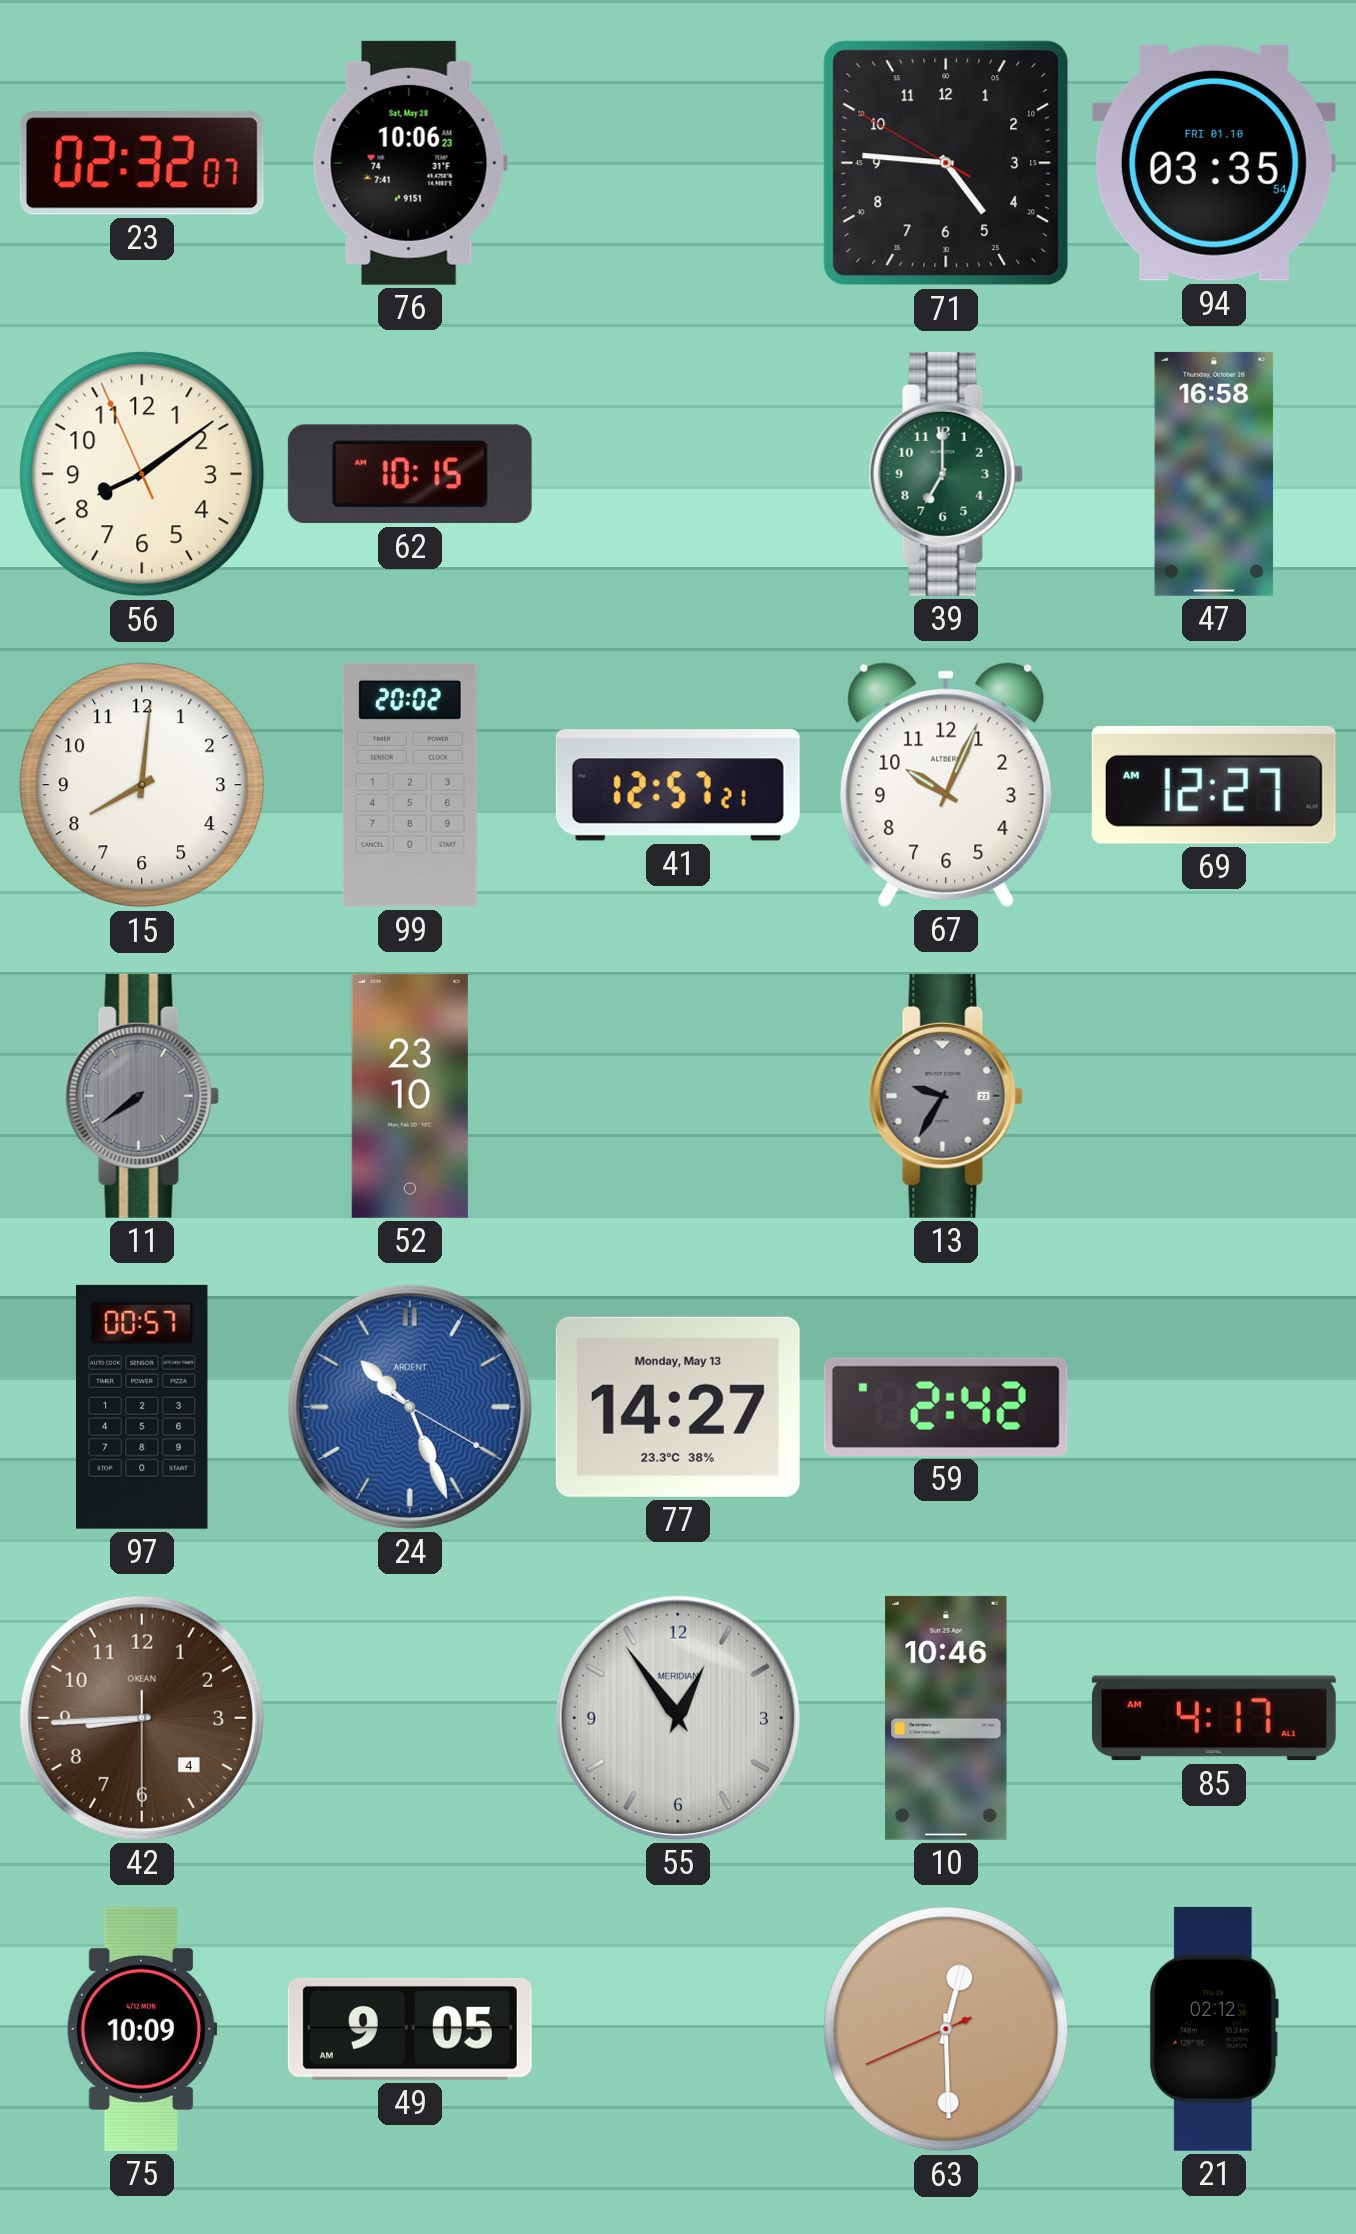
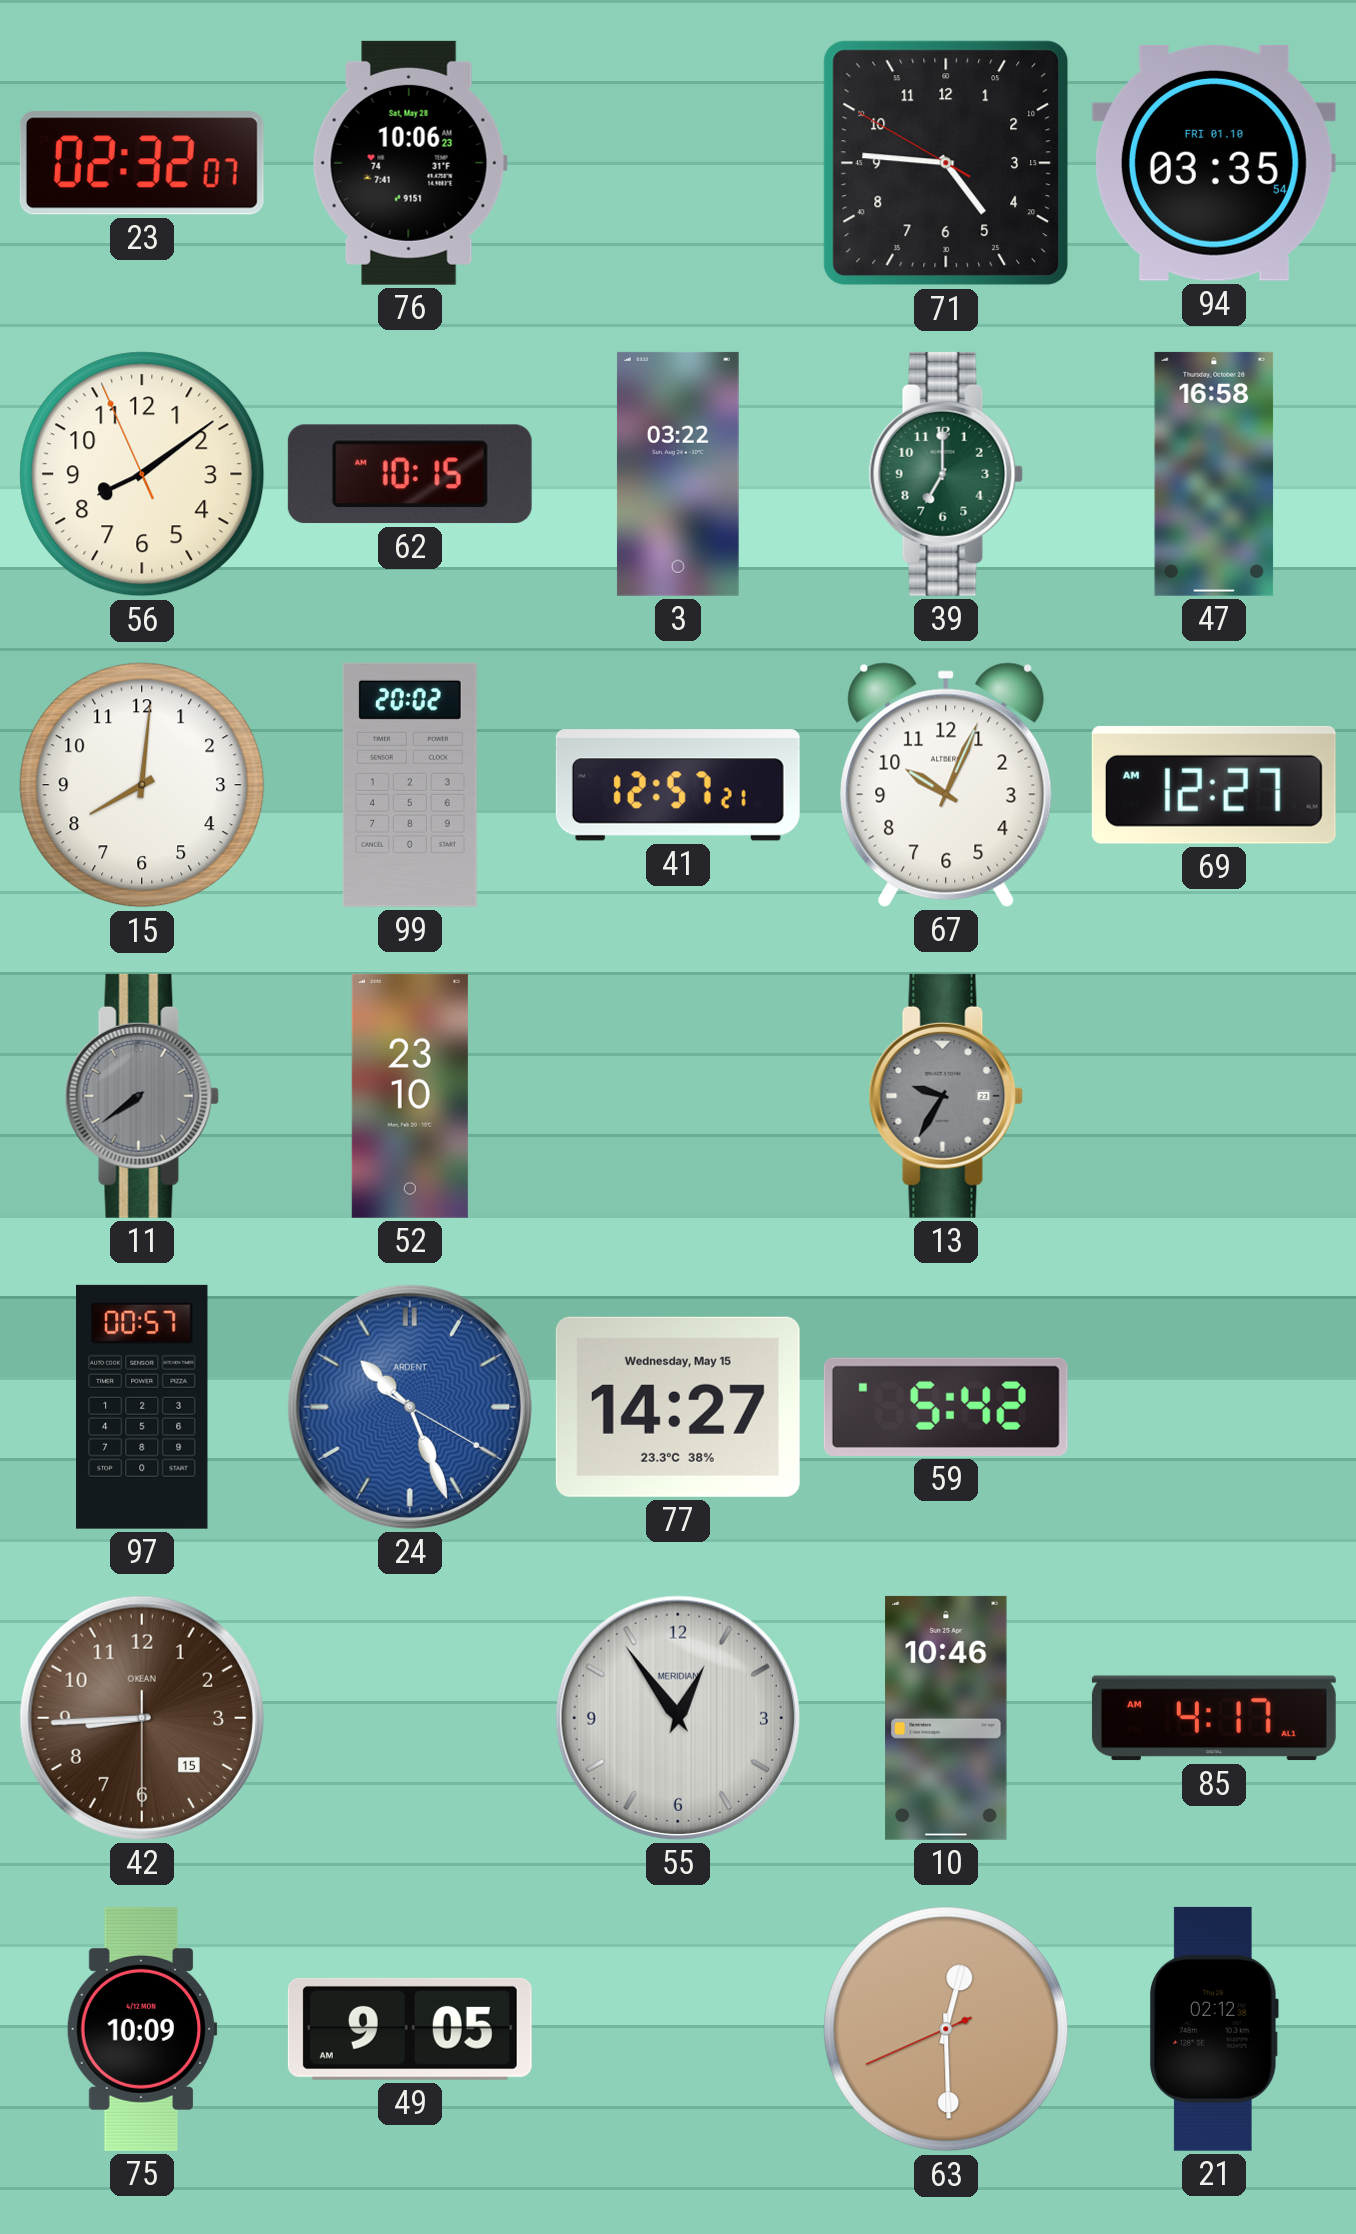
3: none -> 03:22 (678, 474)
77 date: Monday, May 13 -> Wednesday, May 15 (678, 1407)
59: 2:42 -> 5:42 (946, 1407)
42 date: 4 -> 15 (142, 1718)
